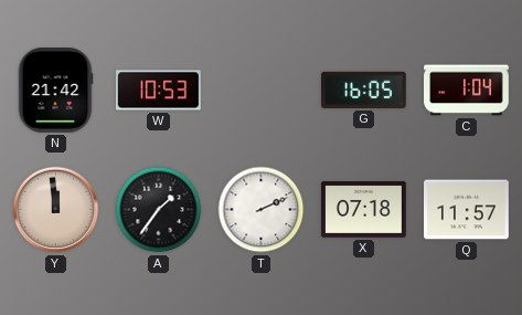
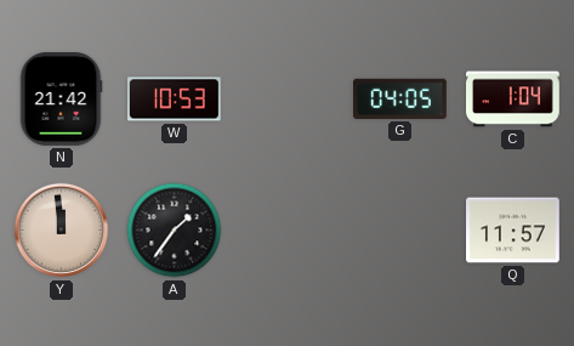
G: 16:05 -> 04:05 (400, 98)
T: 2:11 -> none (262, 210)
X: 07:18 -> none (364, 210)
